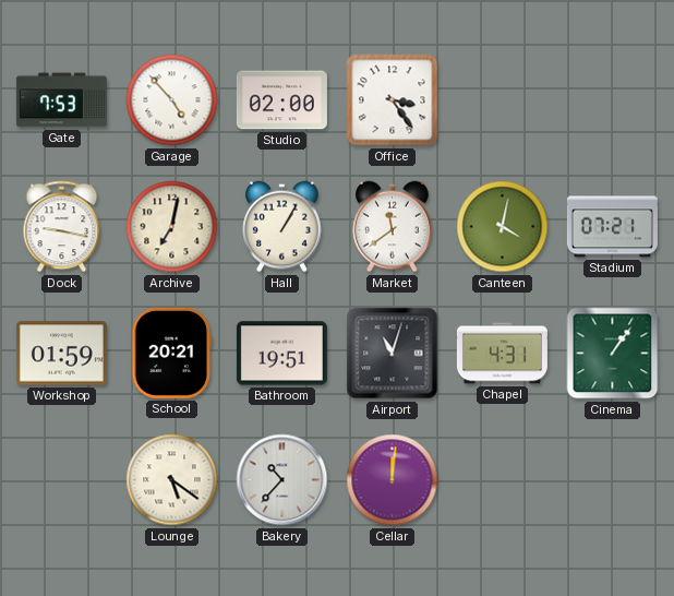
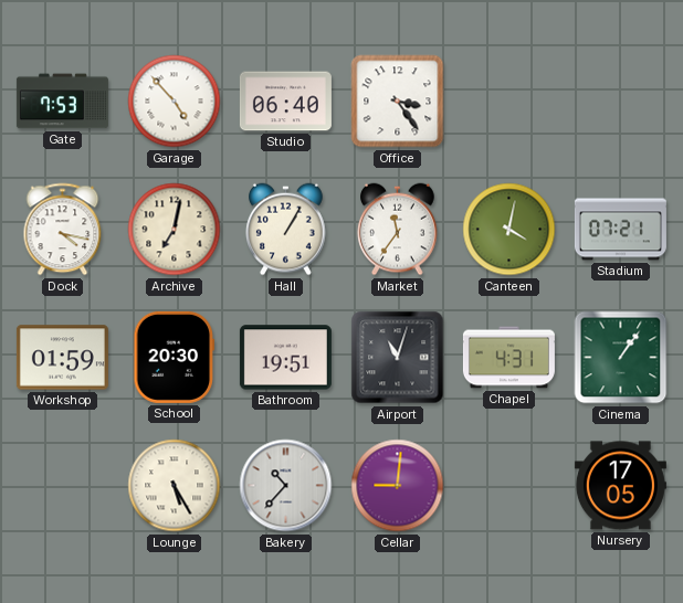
Studio: 02:00 -> 06:40 (285, 102)
Dock: 9:17 -> 4:17 (63, 230)
Market: 11:39 -> 11:36 (398, 230)
School: 20:21 -> 20:30 (175, 357)
Lounge: 5:21 -> 5:25 (175, 486)
Cellar: 12:01 -> 9:01 (398, 486)
Nursery: none -> 17:05 (620, 486)
